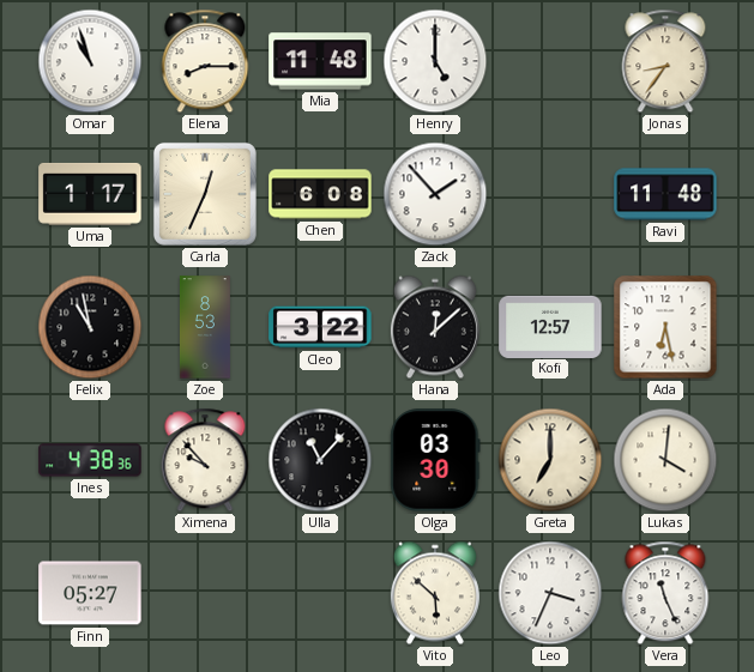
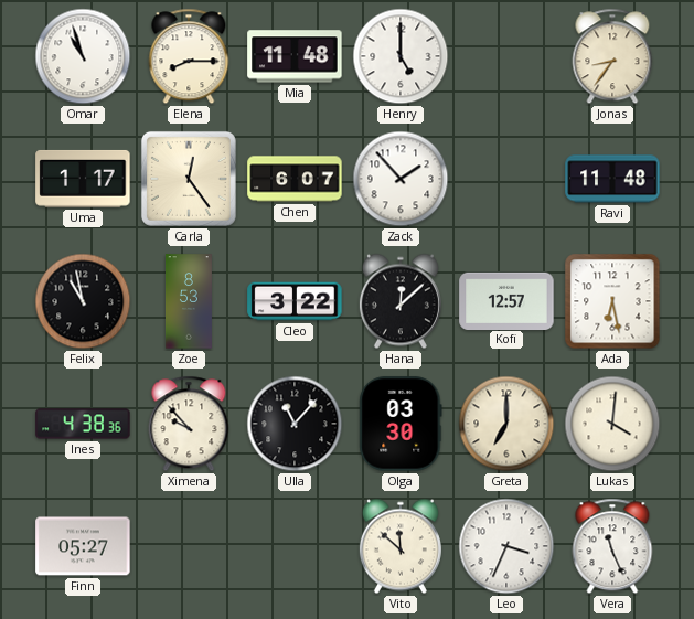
Carla: 12:34 -> 12:24 (189, 179)
Chen: 6:08 -> 6:07 (295, 179)
Vito: 5:52 -> 11:52 (401, 546)
